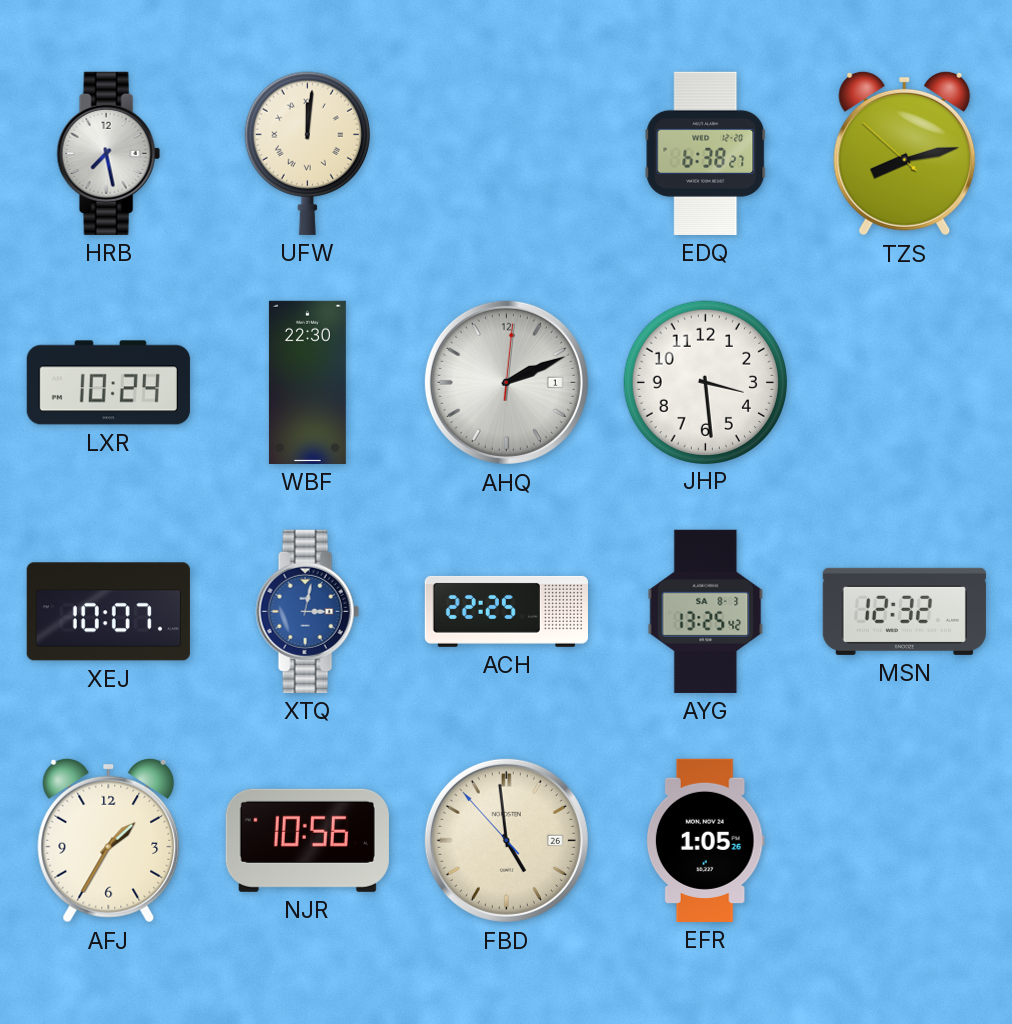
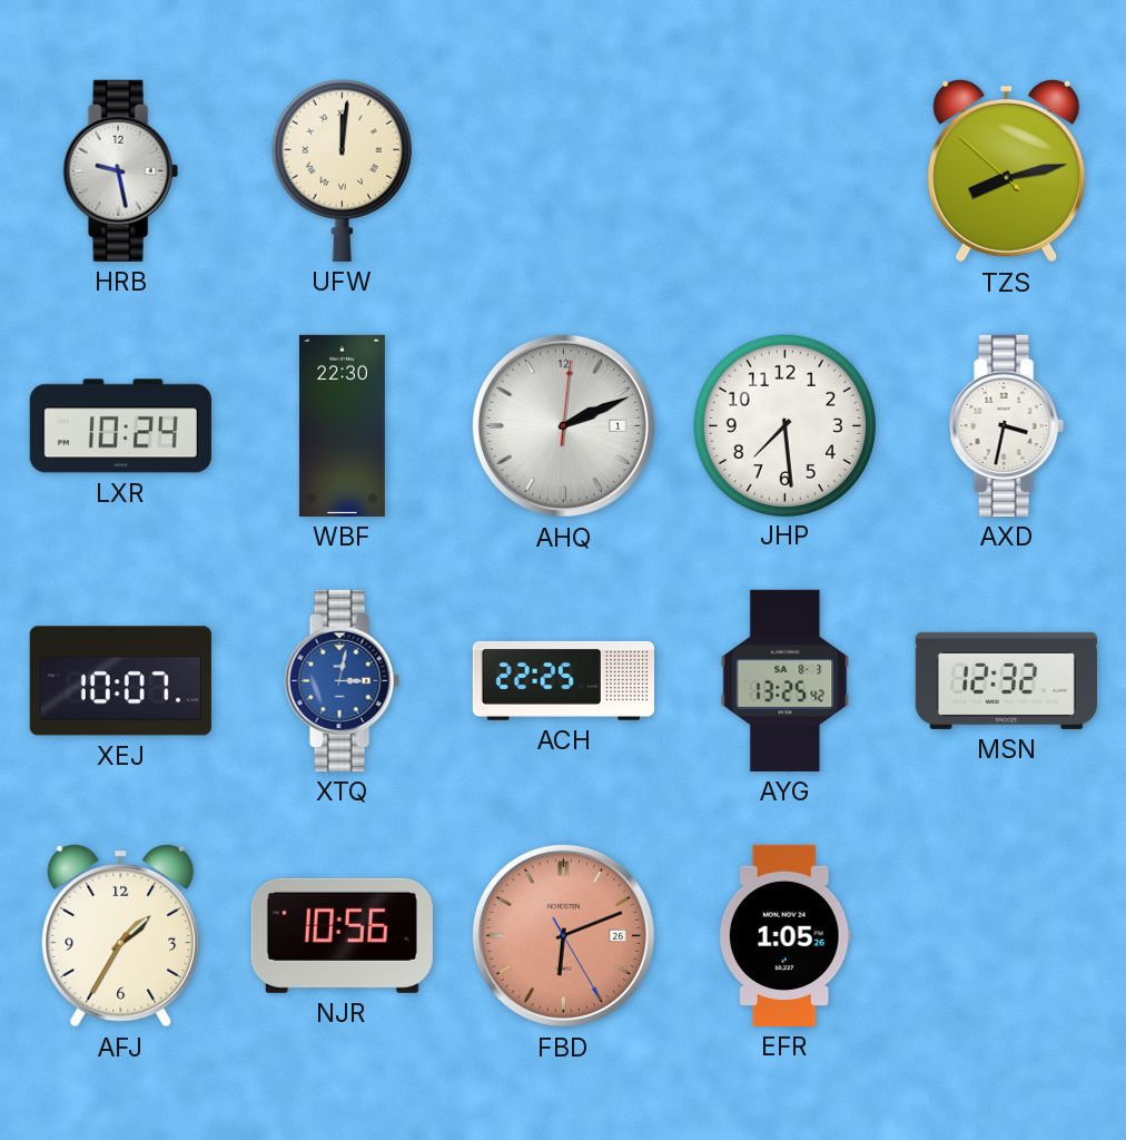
HRB: 7:28 -> 9:28 (120, 170)
EDQ: 6:38 -> none (706, 153)
JHP: 3:29 -> 7:29 (784, 425)
AXD: none -> 3:32 (1006, 425)
FBD: 4:58 -> 6:11 (563, 935)
FBD dial: cream -> salmon (563, 935)
